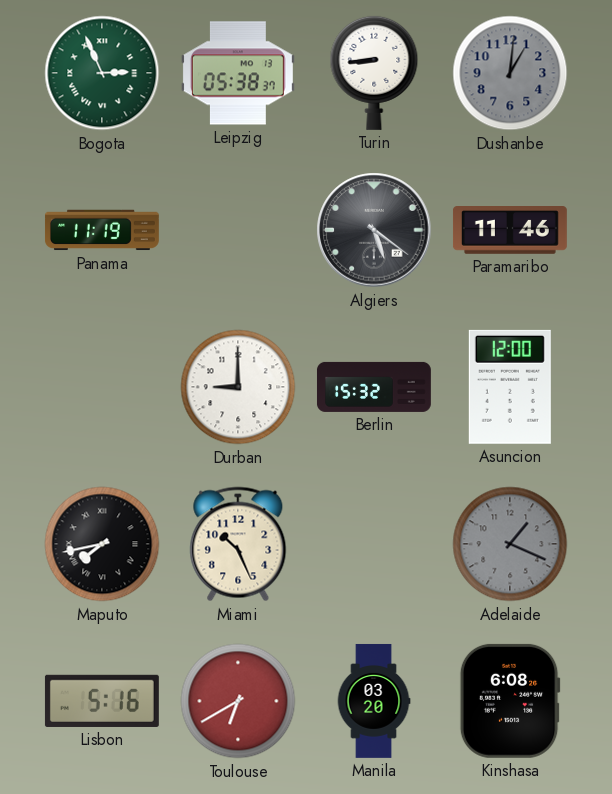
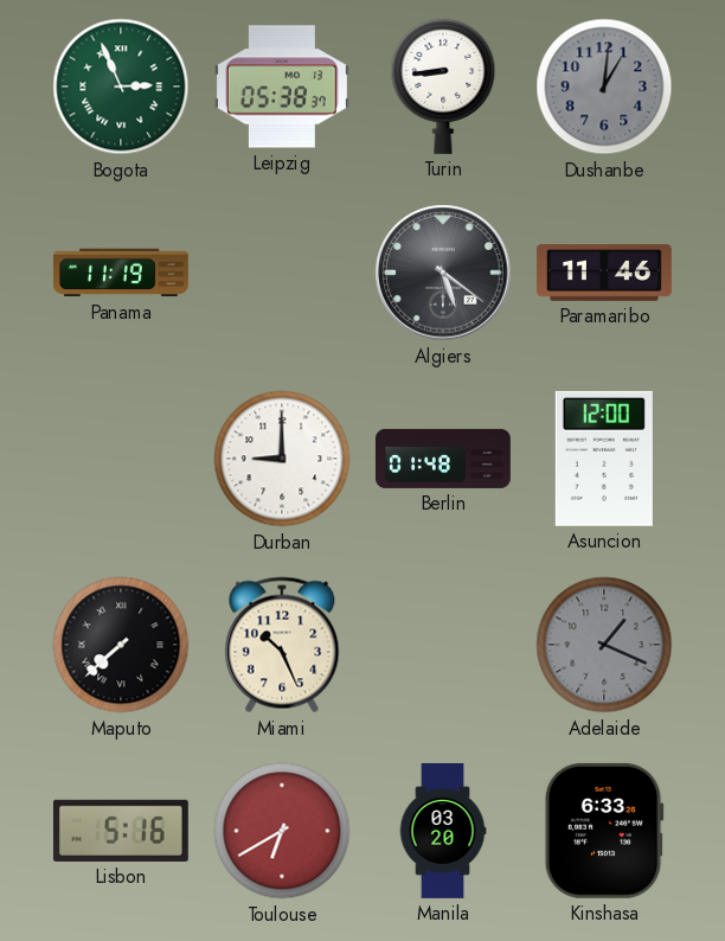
Berlin: 15:32 -> 01:48 (443, 459)
Maputo: 7:43 -> 7:38 (121, 645)
Kinshasa: 6:08 -> 6:33 (604, 831)
